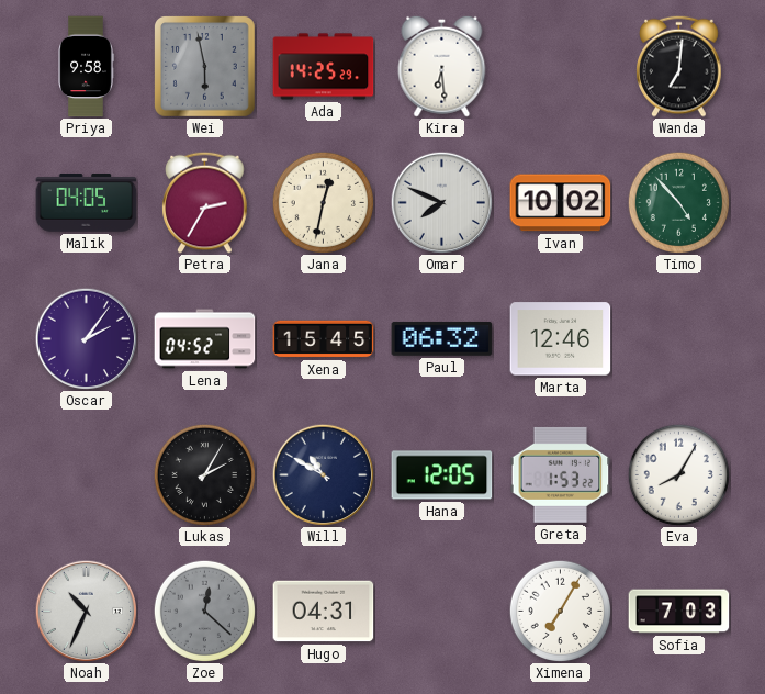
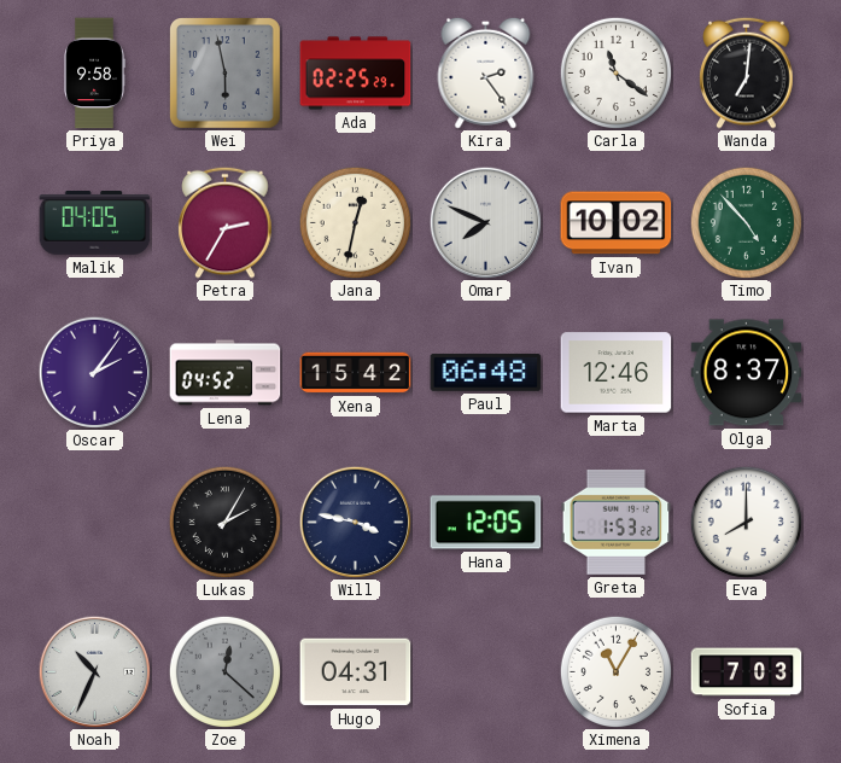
Ada: 14:25 -> 02:25 (356, 74)
Kira: 6:29 -> 2:24 (486, 72)
Carla: none -> 11:21 (615, 72)
Xena: 15:45 -> 15:42 (356, 373)
Paul: 06:32 -> 06:48 (486, 372)
Olga: none -> 8:37 (747, 373)
Will: 10:50 -> 3:47 (355, 522)
Eva: 8:05 -> 8:00 (746, 522)
Ximena: 7:05 -> 11:05 (615, 671)
